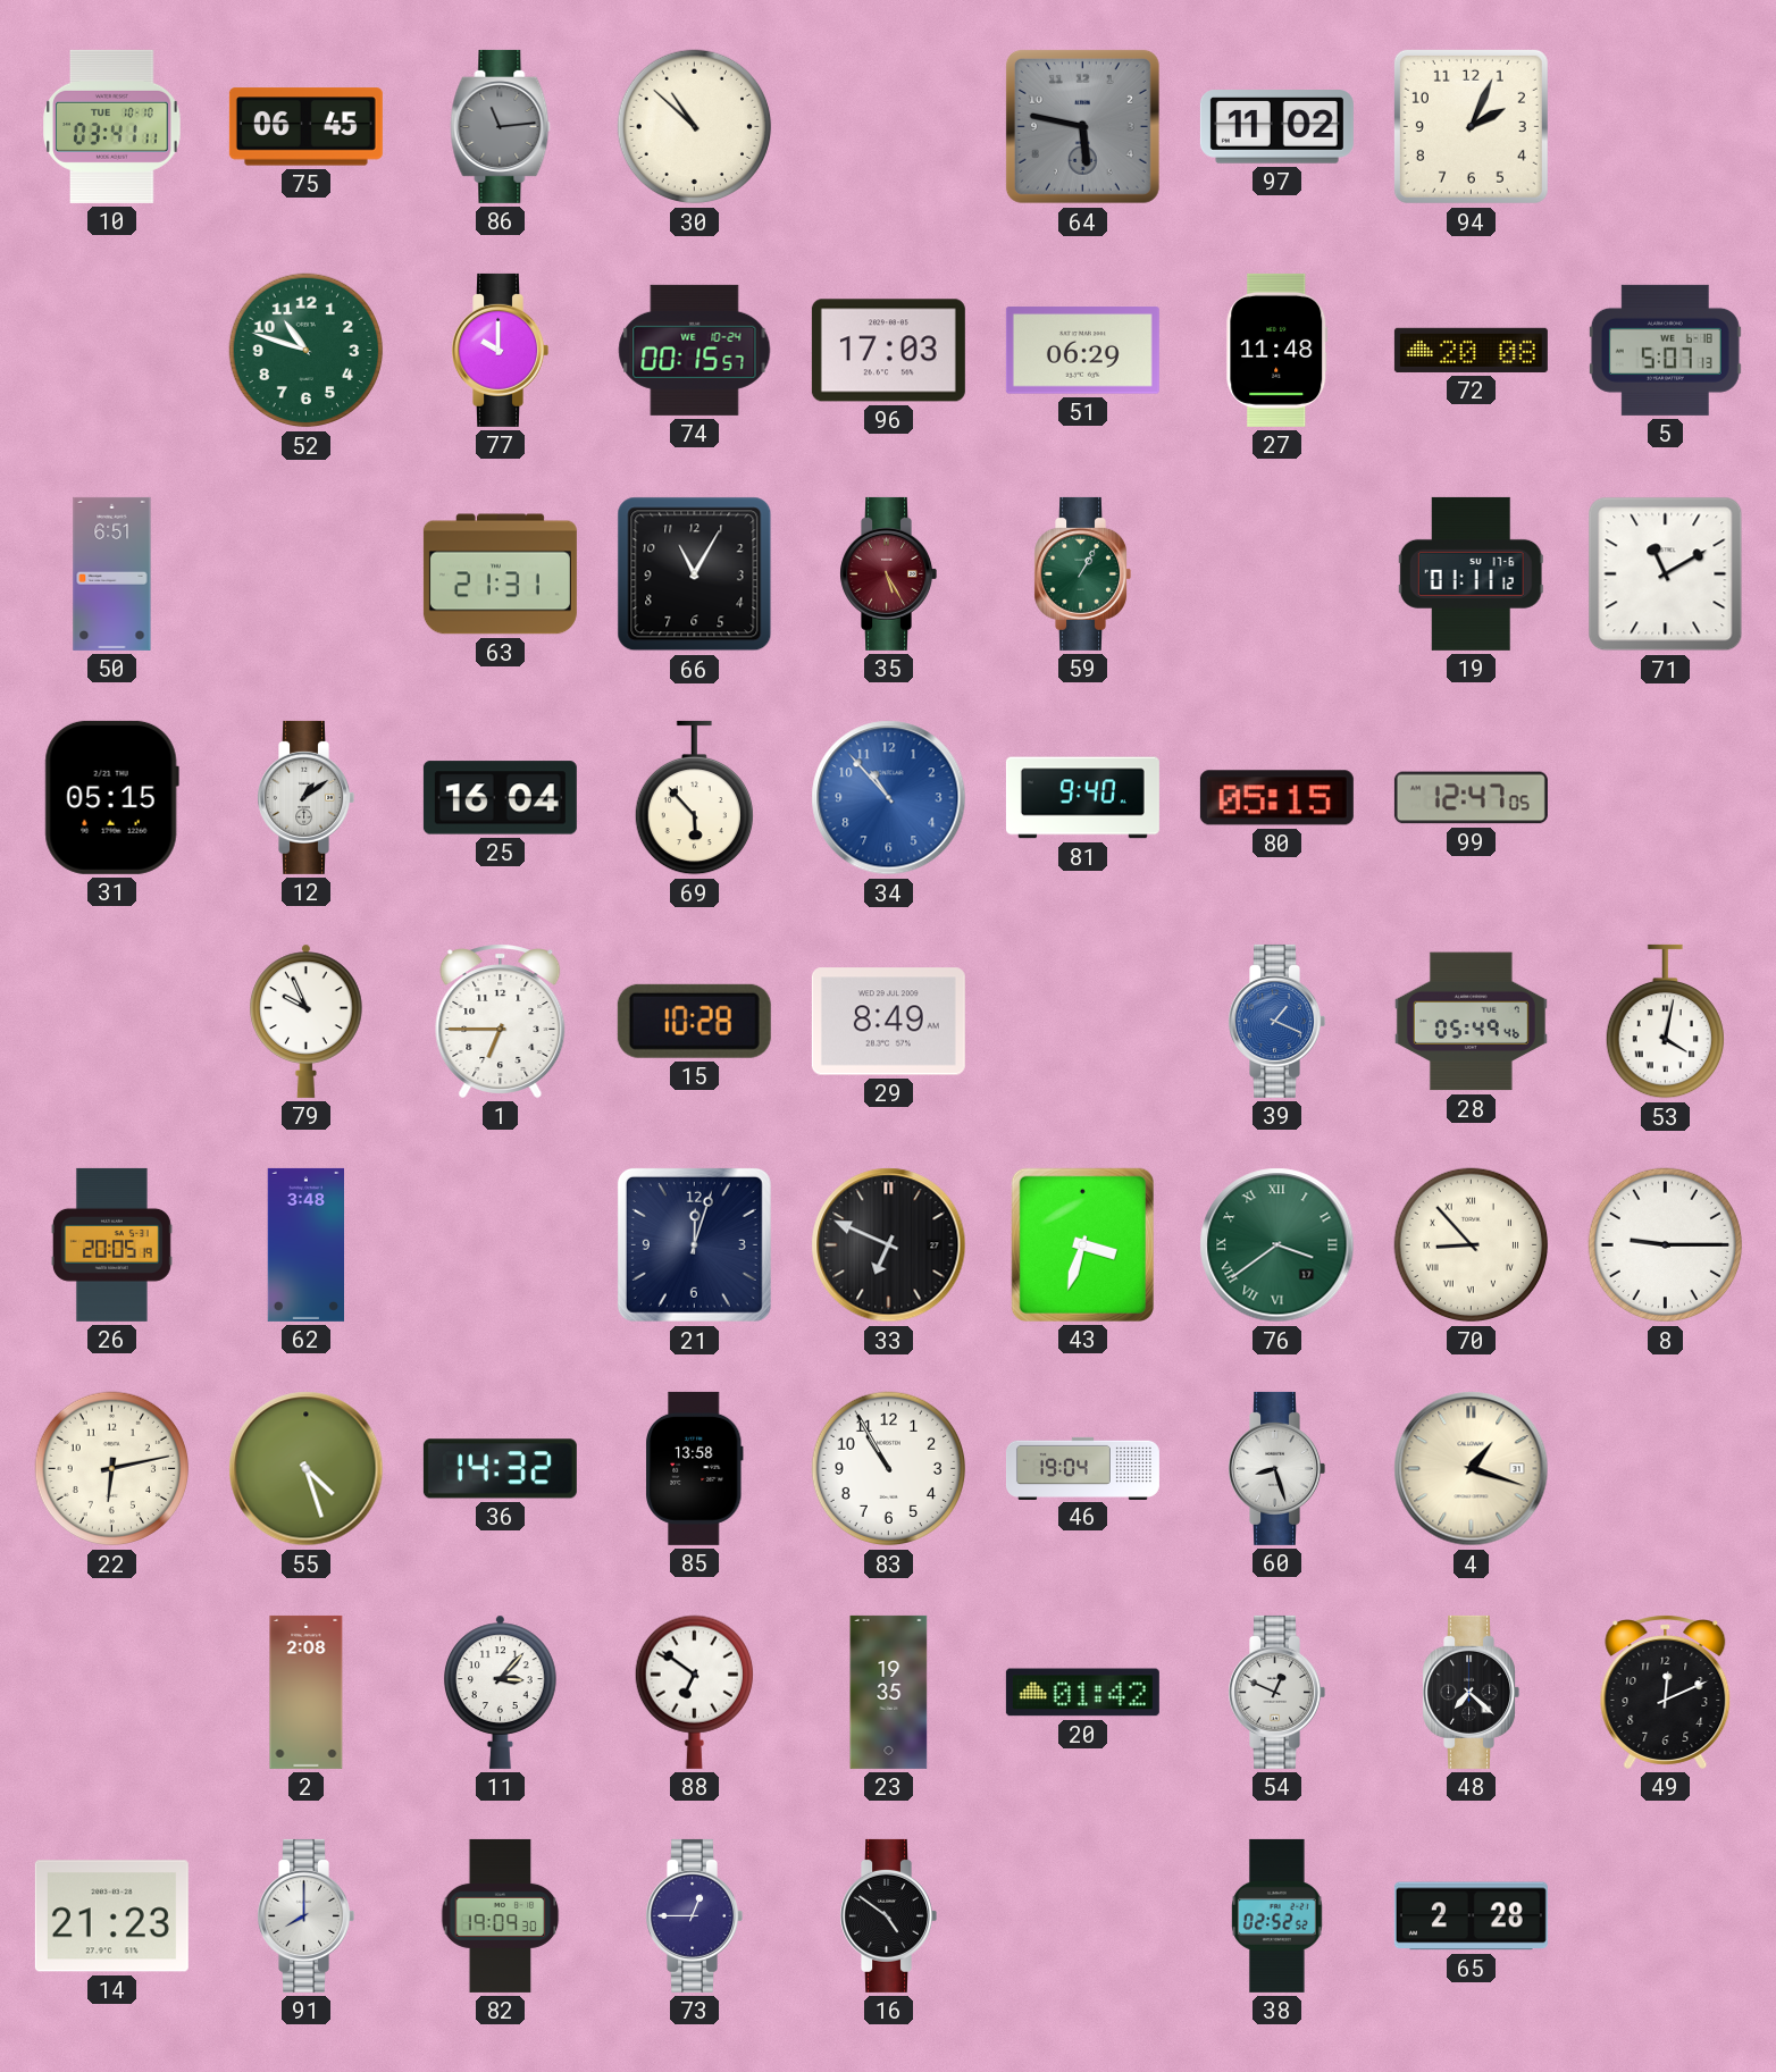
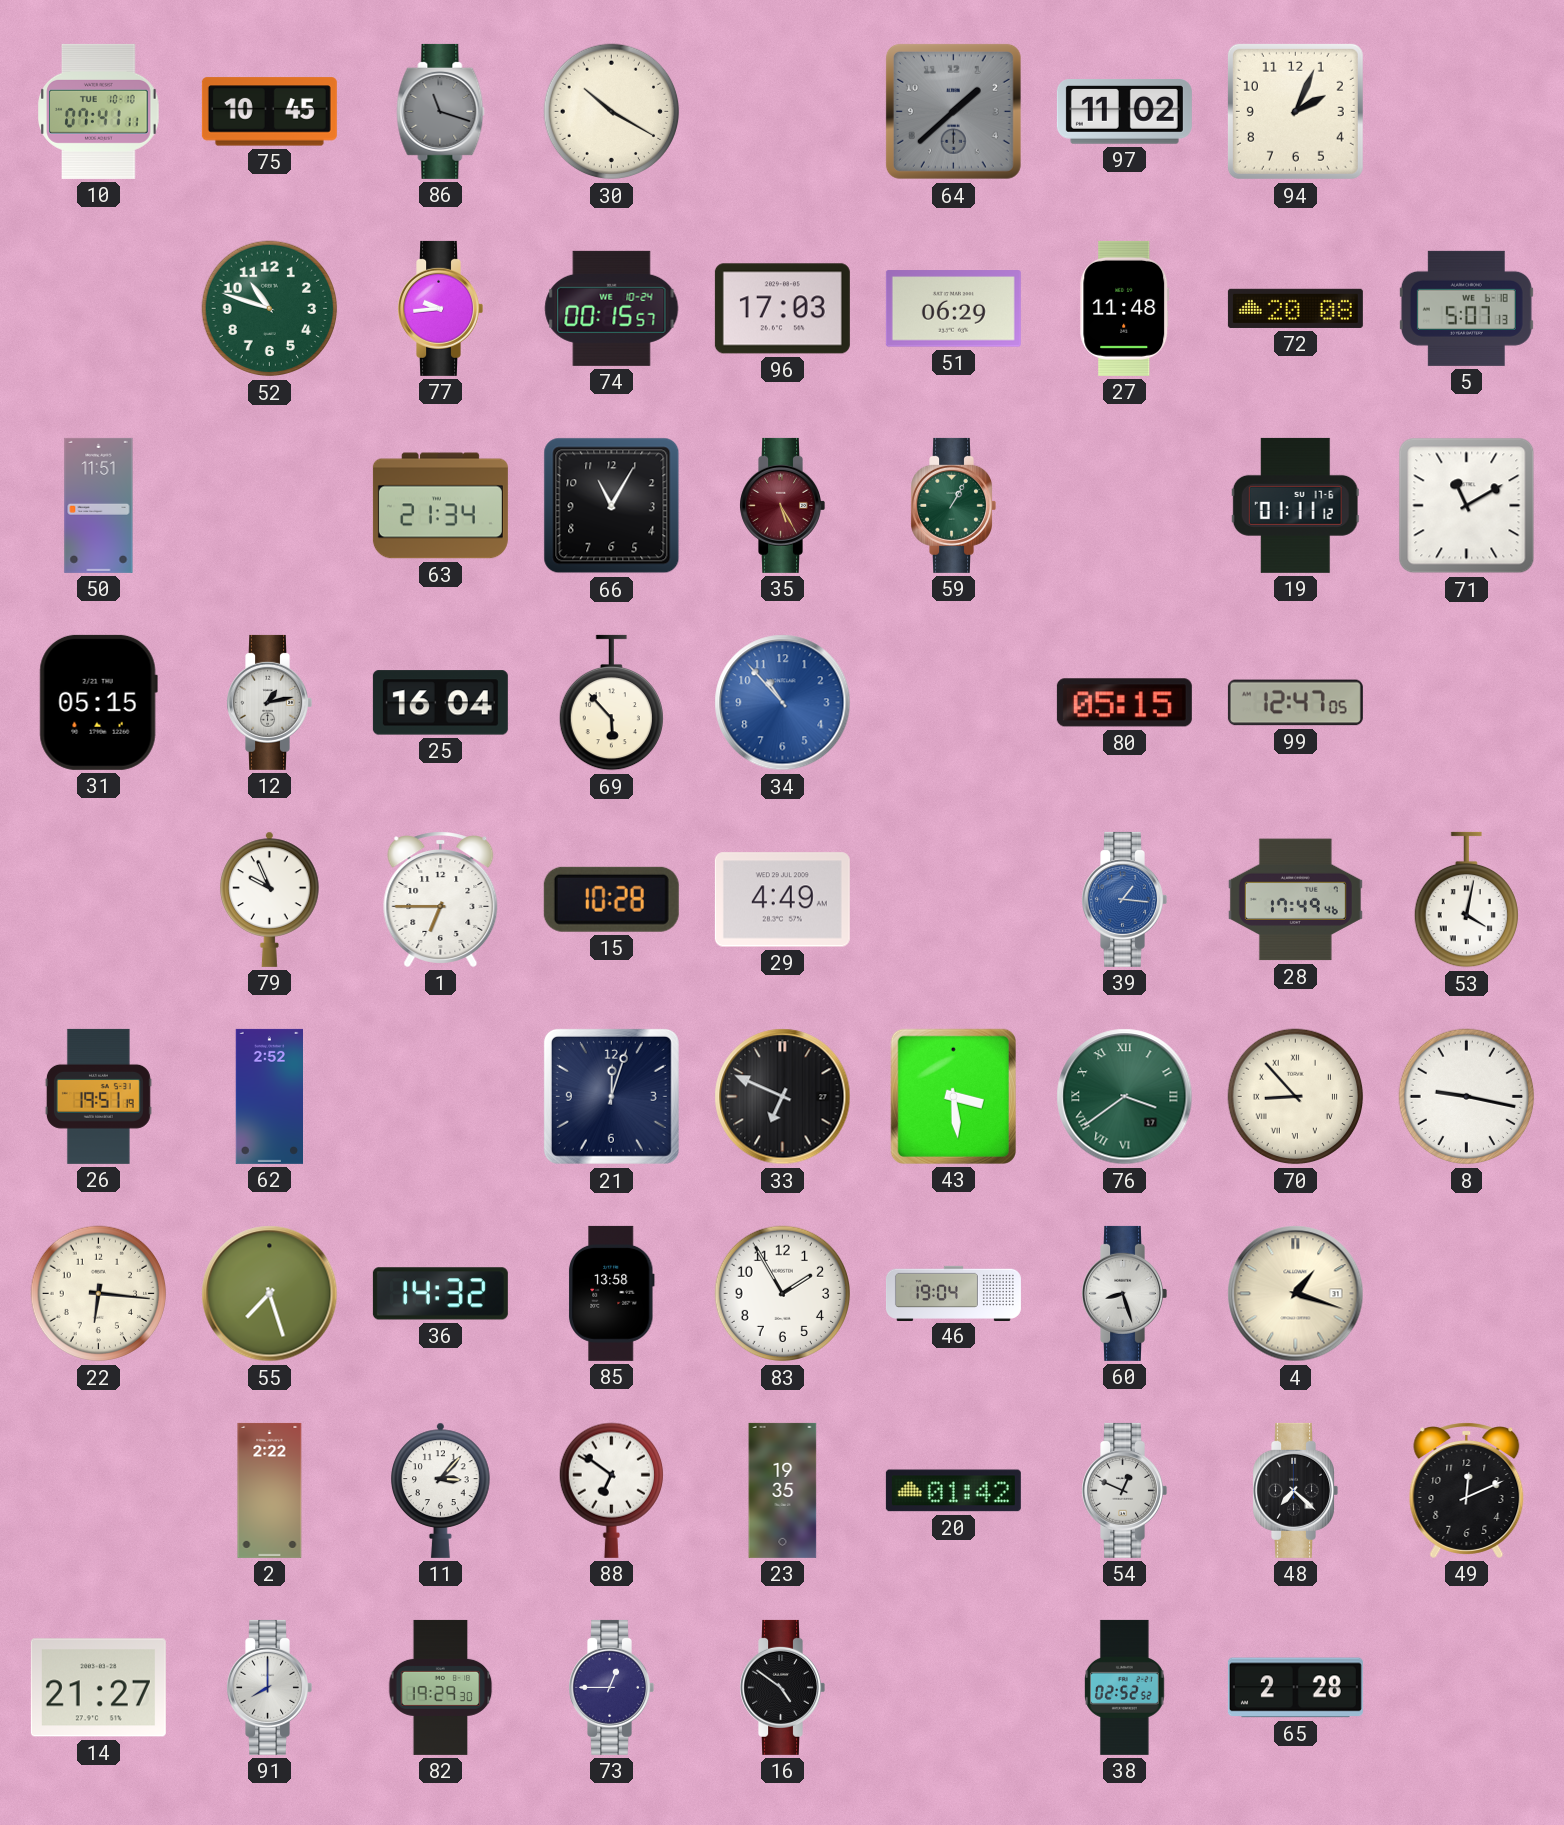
10: 03:41 -> 07:41 (99, 111)
75: 06:45 -> 10:45 (269, 112)
86: 11:14 -> 11:18 (441, 111)
30: 10:52 -> 10:20 (612, 112)
64: 5:47 -> 1:38 (953, 111)
77: 10:00 -> 9:44 (440, 308)
50: 6:51 -> 11:51 (99, 505)
63: 21:31 -> 21:34 (440, 506)
12: 1:09 -> 1:13 (269, 702)
81: 9:40 -> none (1082, 798)
29: 8:49 -> 4:49 (782, 900)
39: 1:19 -> 1:16 (1124, 899)
28: 05:49 -> 17:49 (1295, 900)
26: 20:05 -> 19:51 (98, 1096)
62: 3:48 -> 2:52 (269, 1096)
43: 3:33 -> 3:29 (953, 1096)
8: 9:15 -> 9:17 (1467, 1097)
22: 6:13 -> 6:16 (99, 1294)
55: 4:27 -> 7:27 (270, 1294)
83: 10:55 -> 1:55 (783, 1294)
2: 2:08 -> 2:22 (270, 1490)
14: 21:23 -> 21:27 (98, 1688)
82: 19:09 -> 19:29 (441, 1687)
